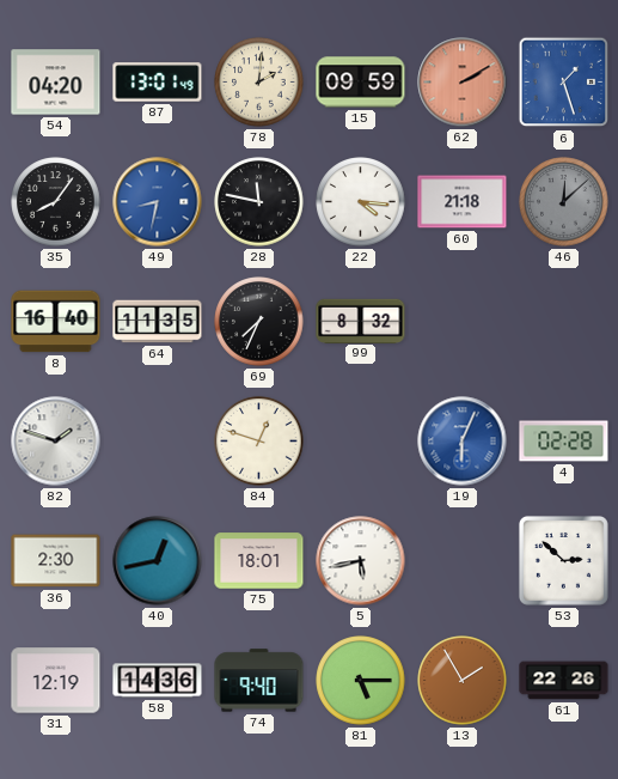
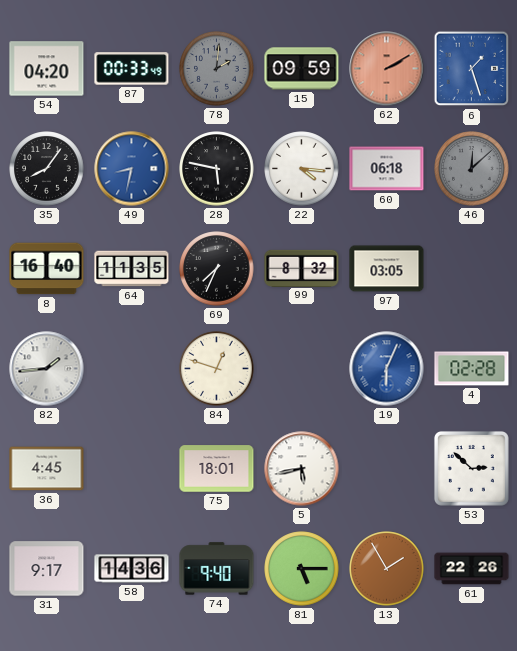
87: 13:01 -> 00:33 (132, 69)
78 dial: cream -> grey (217, 69)
28: 11:47 -> 5:47 (217, 169)
60: 21:18 -> 06:18 (387, 169)
97: none -> 03:05 (387, 269)
82: 1:48 -> 1:44 (47, 369)
36: 2:30 -> 4:45 (47, 469)
40: 12:43 -> none (158, 561)
31: 12:19 -> 9:17 (47, 569)
